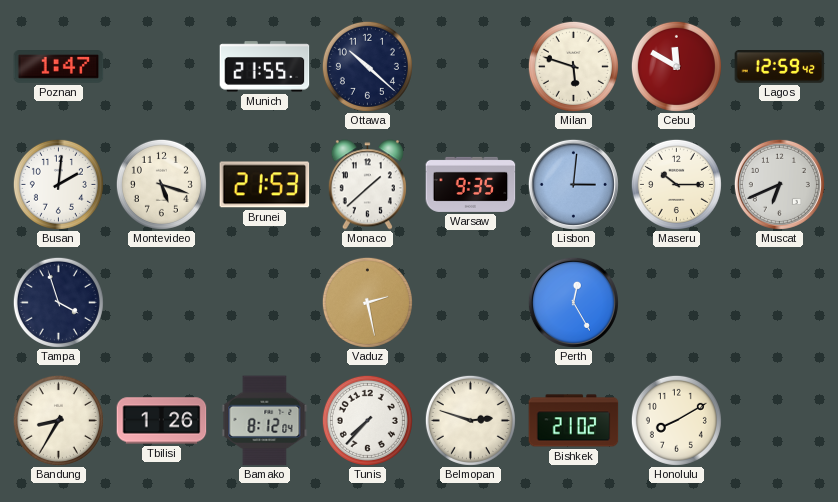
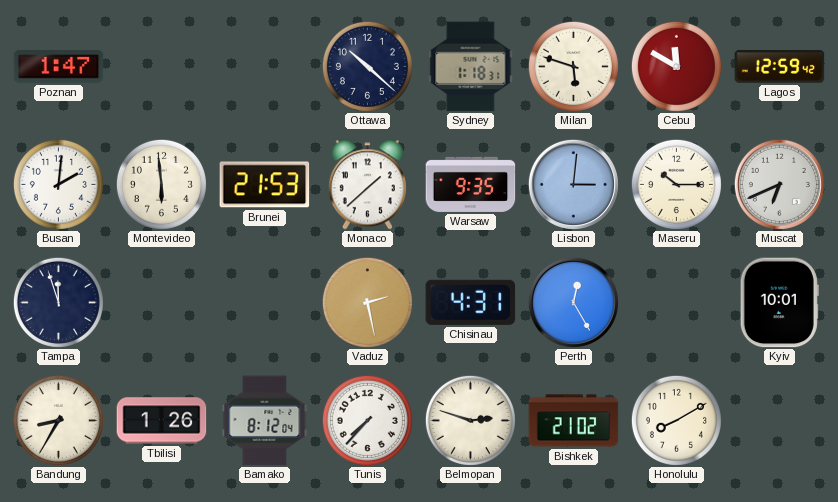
Munich: 21:55 -> none (265, 67)
Sydney: none -> 1:18 (471, 67)
Montevideo: 5:18 -> 5:59 (161, 184)
Tampa: 3:57 -> 11:57 (58, 302)
Chisinau: none -> 4:31 (471, 302)
Kyiv: none -> 10:01 (779, 303)
